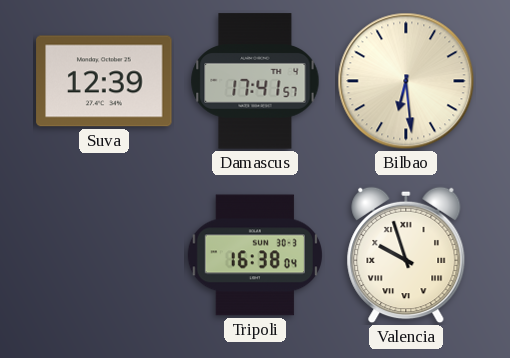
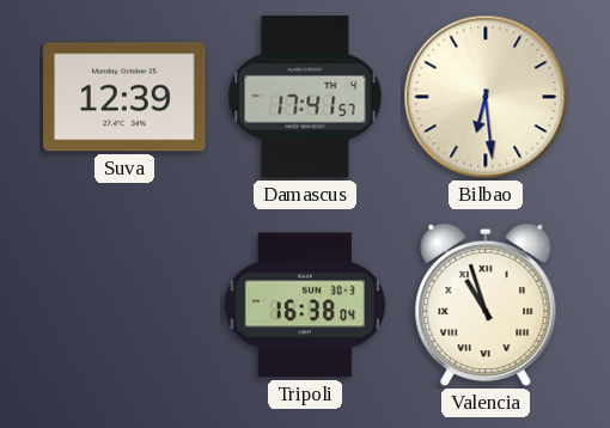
Valencia: 9:57 -> 10:57 (486, 305)
